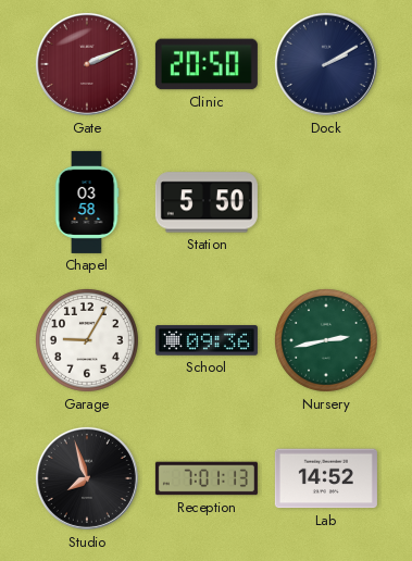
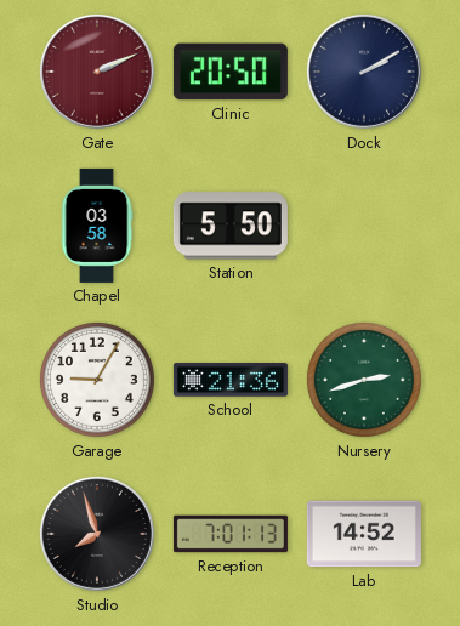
School: 09:36 -> 21:36 (231, 380)
Nursery: 2:43 -> 2:42 (364, 380)
